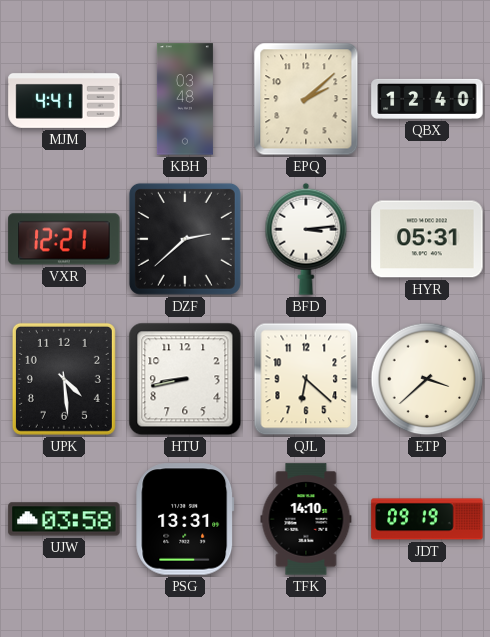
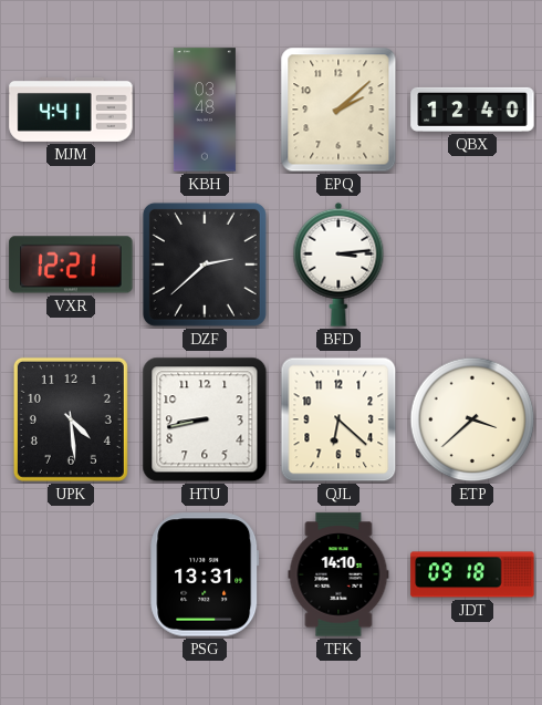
HYR: 05:31 -> none (427, 239)
UJW: 03:58 -> none (64, 519)
JDT: 09:19 -> 09:18 (472, 574)
